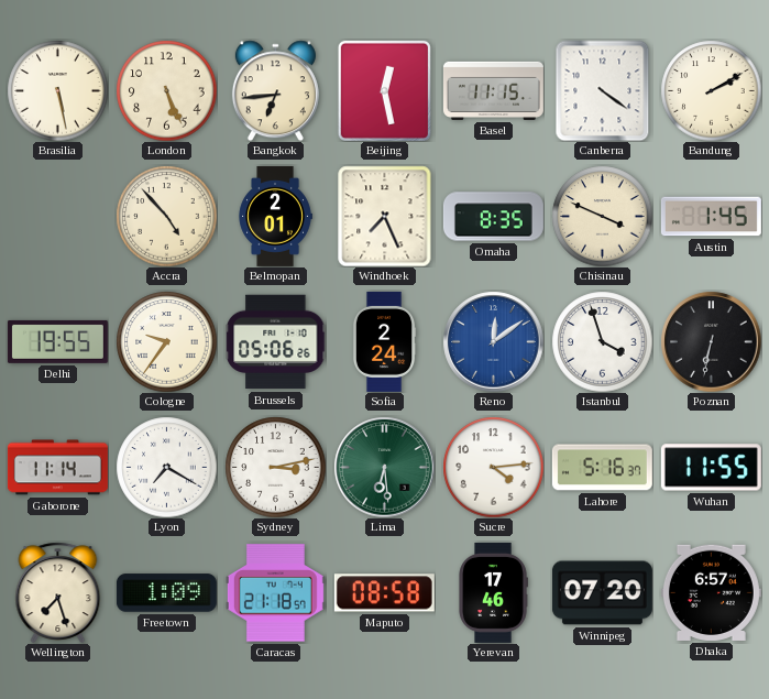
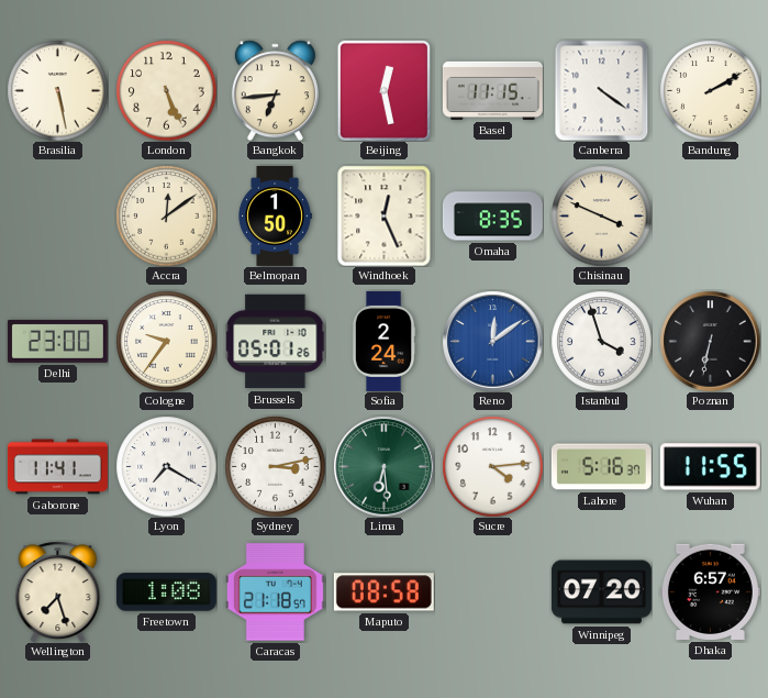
Accra: 4:53 -> 12:09 (166, 215)
Belmopan: 2:01 -> 1:50 (275, 215)
Windhoek: 7:26 -> 12:26 (385, 215)
Austin: 1:45 -> none (711, 217)
Delhi: 19:55 -> 23:00 (57, 341)
Brussels: 05:06 -> 05:01 (275, 342)
Gaborone: 11:14 -> 11:41 (57, 467)
Freetown: 1:09 -> 1:08 (166, 592)
Yerevan: 17:46 -> none (493, 592)
